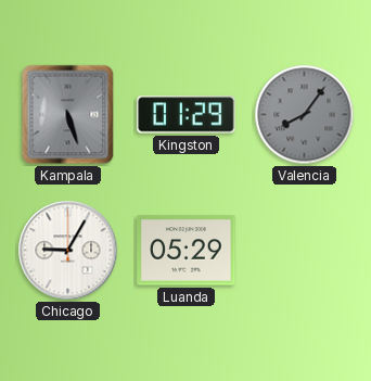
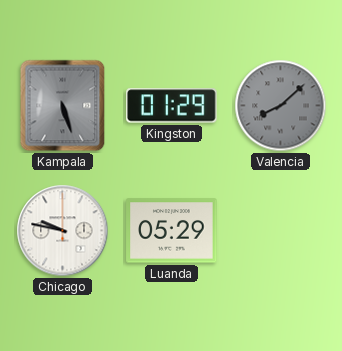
Valencia: 8:06 -> 8:08 (281, 106)
Chicago: 9:05 -> 9:47 (63, 231)
